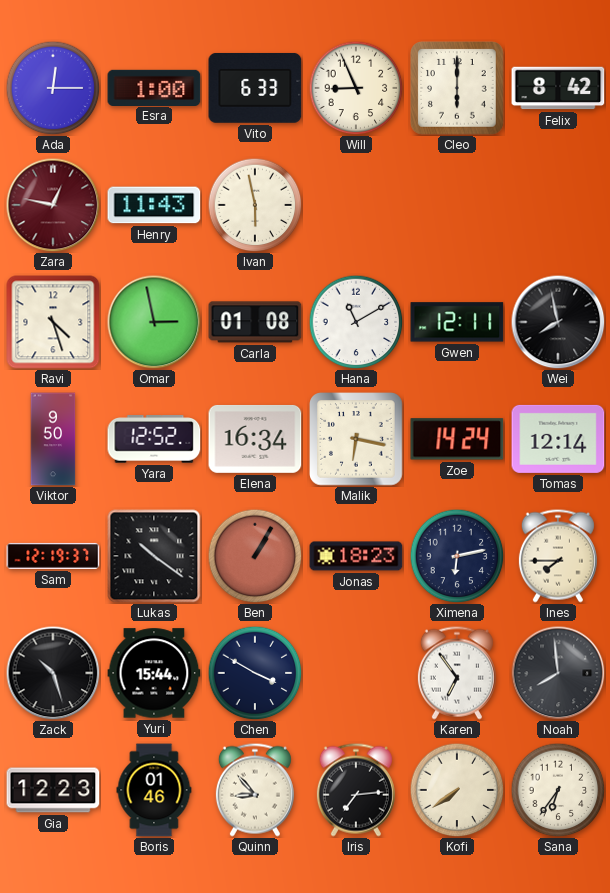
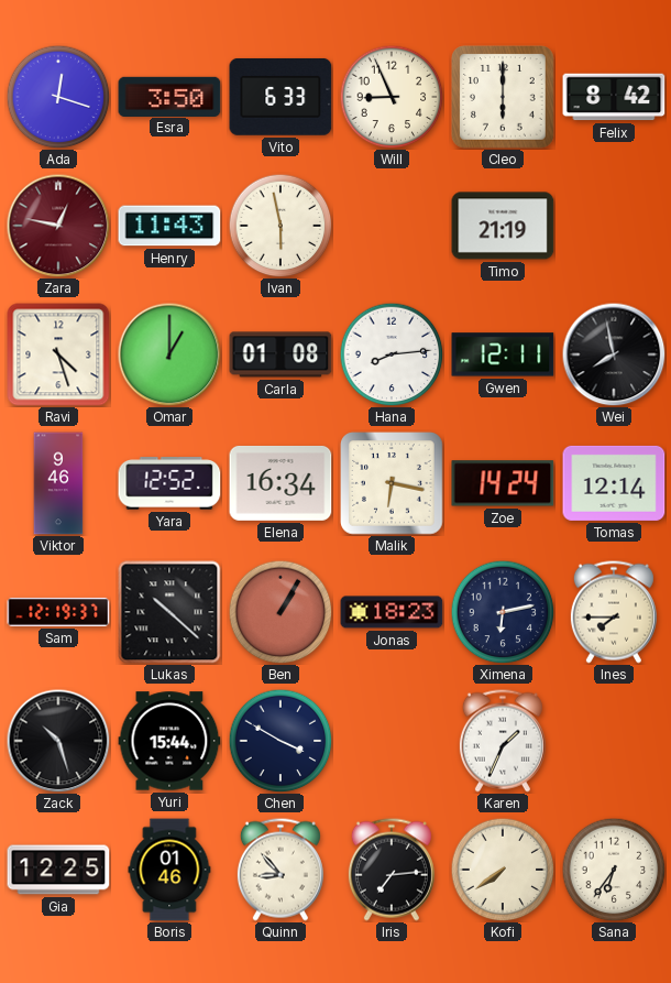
Ada: 12:15 -> 12:18 (58, 97)
Esra: 1:00 -> 3:50 (169, 96)
Timo: none -> 21:19 (503, 226)
Omar: 2:58 -> 1:00 (169, 354)
Hana: 11:10 -> 8:14 (392, 354)
Viktor: 9:50 -> 9:46 (58, 483)
Lukas: 10:21 -> 10:22 (169, 612)
Karen: 6:54 -> 1:34 (503, 741)
Noah: 7:59 -> none (558, 673)
Gia: 12:23 -> 12:25 (58, 870)
